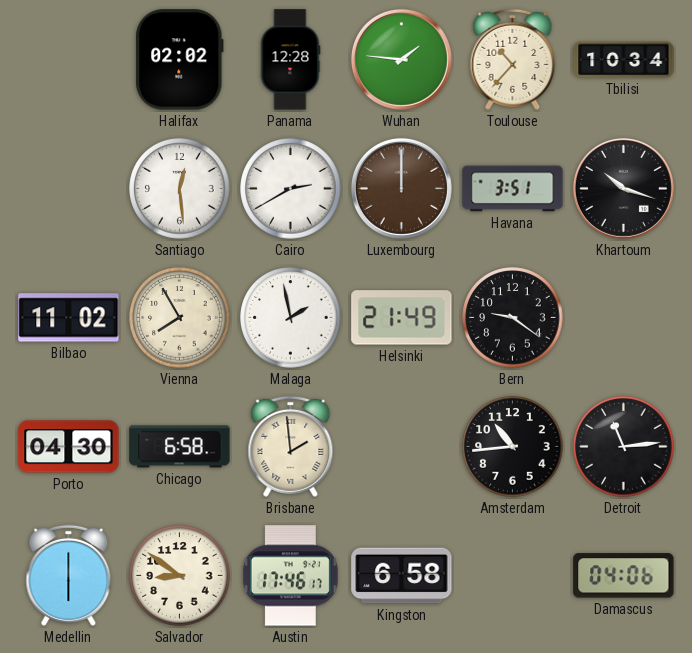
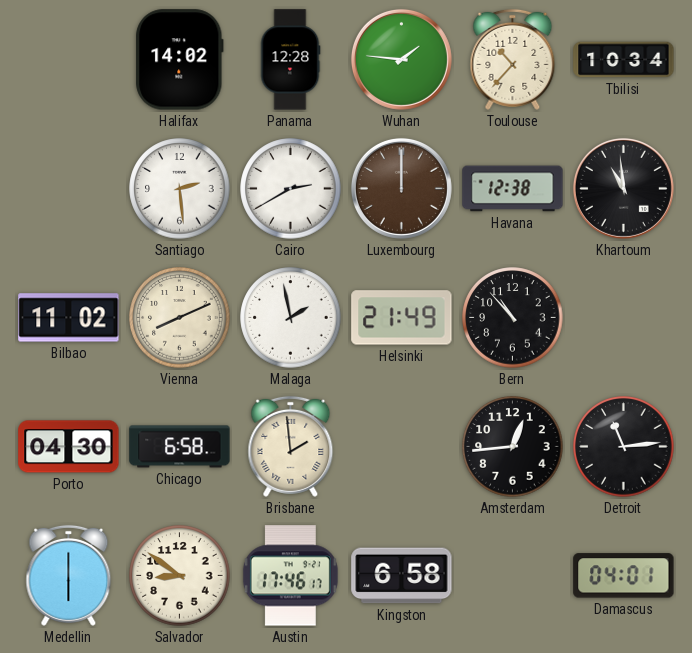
Halifax: 02:02 -> 14:02 (180, 60)
Santiago: 12:29 -> 2:29 (180, 189)
Havana: 3:51 -> 12:38 (513, 189)
Khartoum: 10:18 -> 10:59 (623, 188)
Vienna: 7:55 -> 8:11 (180, 318)
Bern: 9:21 -> 10:53 (513, 318)
Amsterdam: 10:44 -> 12:44 (513, 447)
Damascus: 04:06 -> 04:01 (624, 576)
